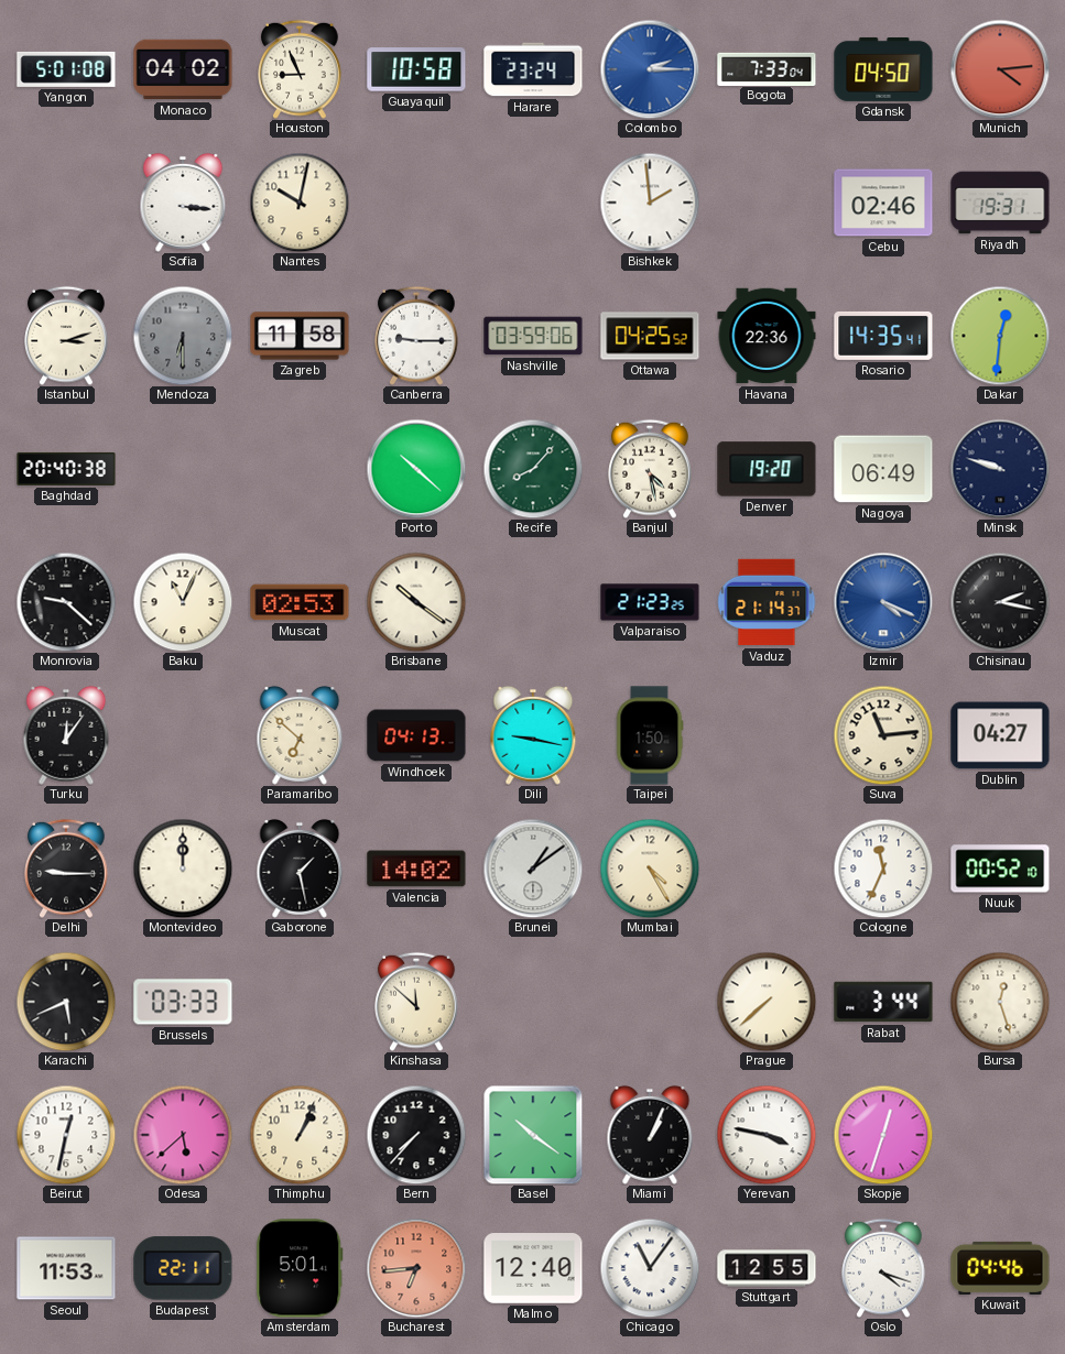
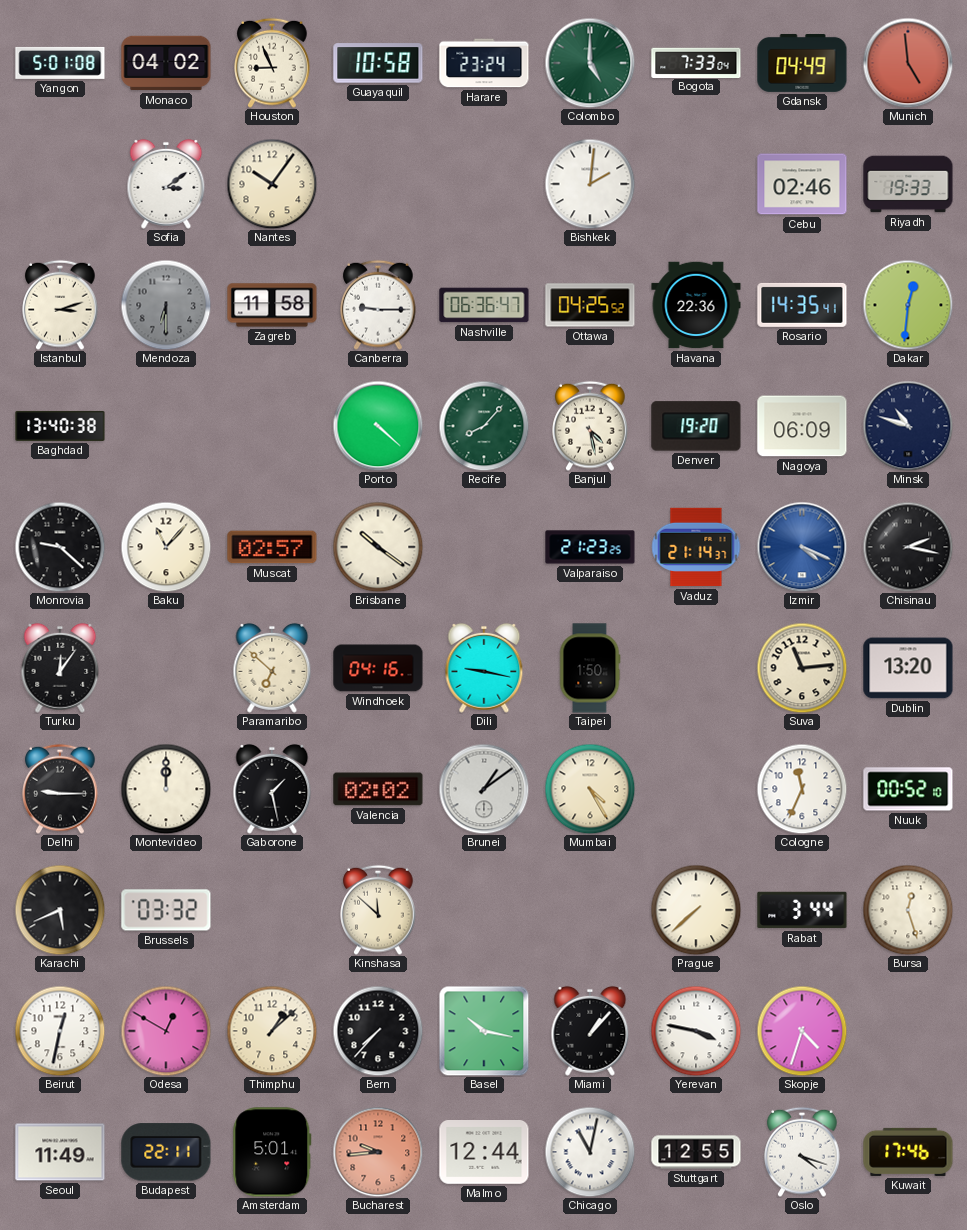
Colombo: 2:15 -> 5:00 (590, 63)
Colombo dial: blue -> green (590, 63)
Gdansk: 04:50 -> 04:49 (802, 63)
Munich: 4:14 -> 4:59 (908, 63)
Sofia: 3:16 -> 3:09 (166, 184)
Nantes: 10:02 -> 10:06 (272, 184)
Bishkek: 1:59 -> 2:01 (590, 184)
Riyadh: 19:31 -> 19:33 (908, 184)
Nashville: 03:59 -> 06:36 (484, 305)
Baghdad: 20:40 -> 13:40 (60, 426)
Porto: 10:22 -> 4:22 (378, 426)
Nagoya: 06:49 -> 06:09 (802, 426)
Minsk: 9:48 -> 10:48 (908, 426)
Baku: 11:04 -> 11:07 (166, 547)
Muscat: 02:53 -> 02:57 (272, 547)
Windhoek: 04:13 -> 04:16 (378, 668)
Dublin: 04:27 -> 13:20 (908, 668)
Valencia: 14:02 -> 02:02 (378, 789)
Brussels: 03:33 -> 03:32 (166, 910)
Odesa: 5:38 -> 12:50 (166, 1031)
Thimphu: 1:04 -> 1:08 (272, 1031)
Basel: 10:21 -> 10:17 (484, 1031)
Miami: 1:04 -> 1:07 (590, 1031)
Skopje: 12:33 -> 4:33 (802, 1031)
Seoul: 11:53 -> 11:49 (60, 1152)
Bucharest: 6:44 -> 9:44 (378, 1152)
Malmo: 12:40 -> 12:44 (484, 1153)
Chicago: 11:06 -> 11:02 (590, 1152)
Kuwait: 04:46 -> 17:46 (908, 1152)
